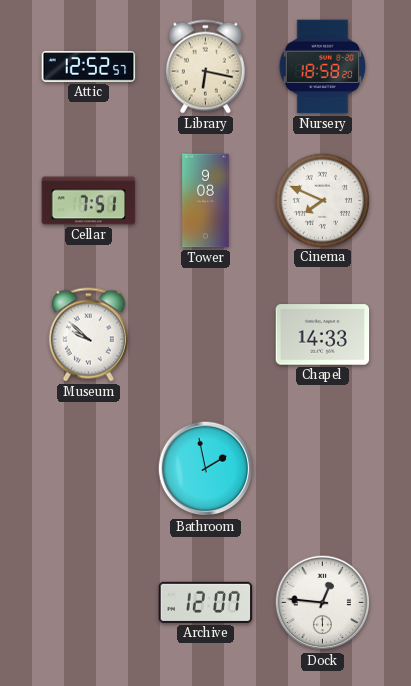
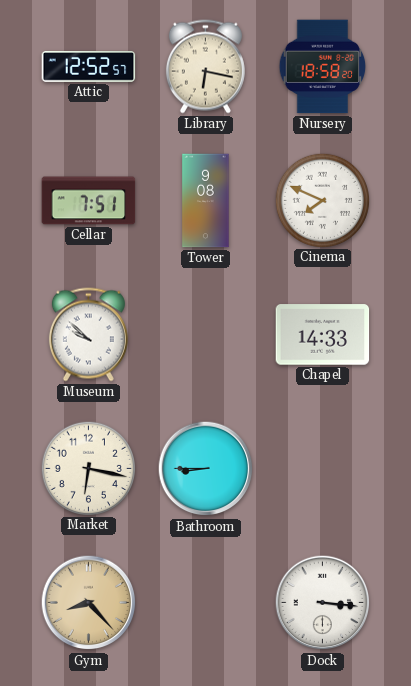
Market: none -> 6:17 (88, 468)
Bathroom: 1:58 -> 8:45 (206, 469)
Gym: none -> 8:23 (89, 603)
Archive: 12:07 -> none (206, 602)
Dock: 12:46 -> 3:16 (323, 603)
